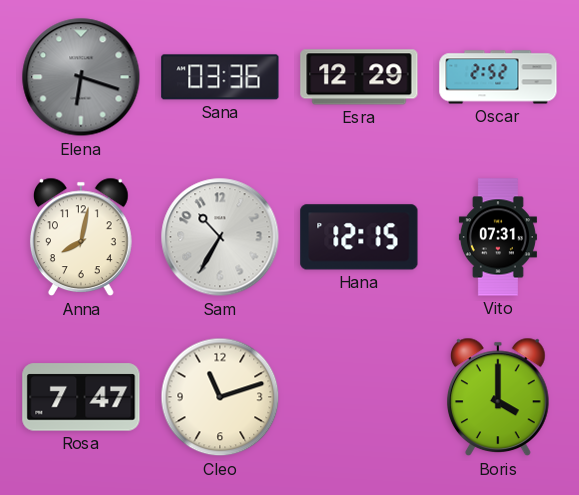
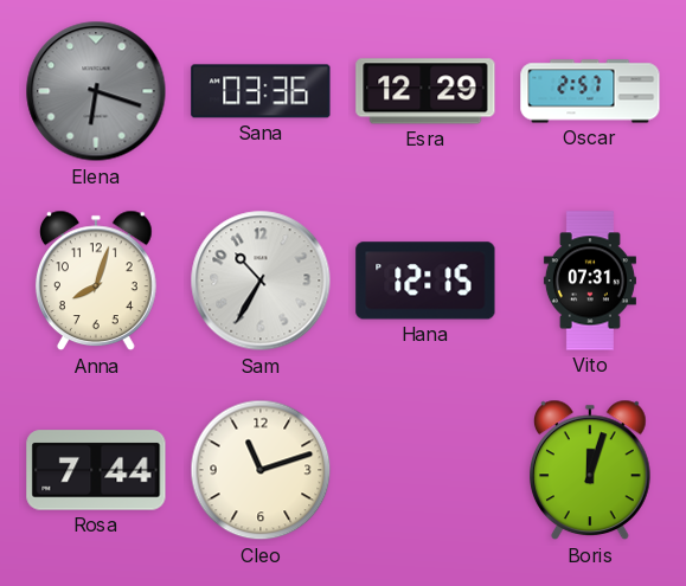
Oscar: 2:52 -> 2:57 (590, 91)
Anna: 8:02 -> 8:03 (96, 281)
Rosa: 7:47 -> 7:44 (96, 470)
Boris: 4:00 -> 12:03 (590, 470)
